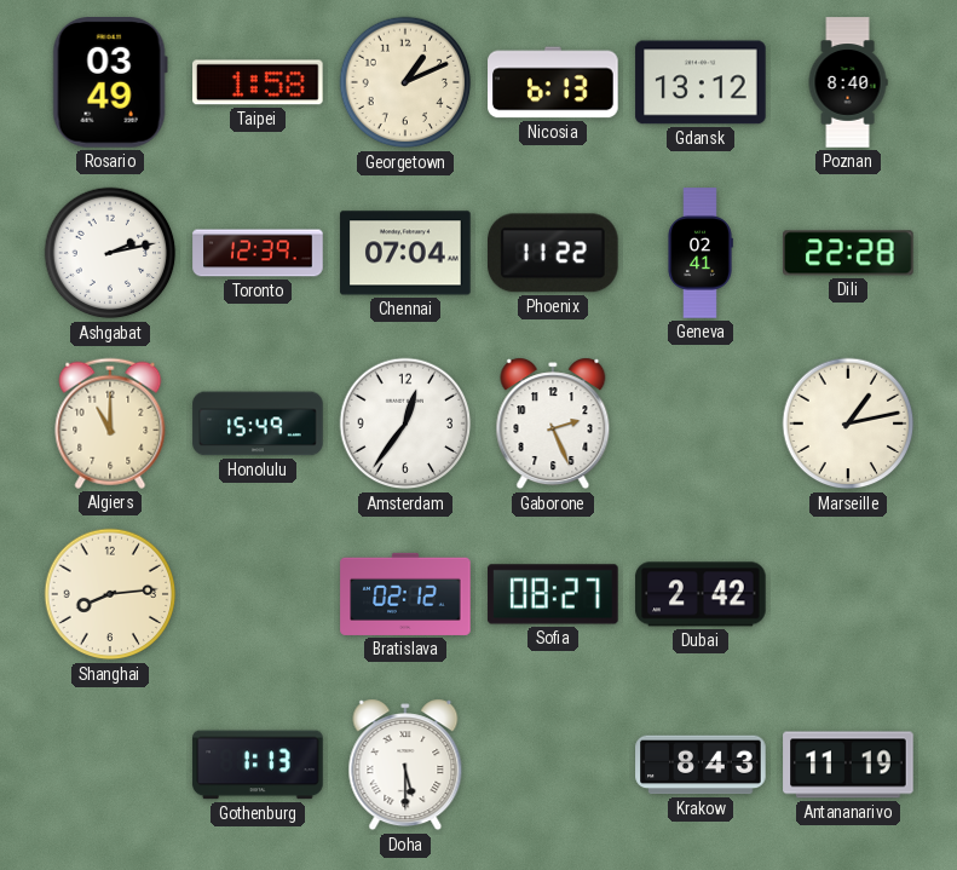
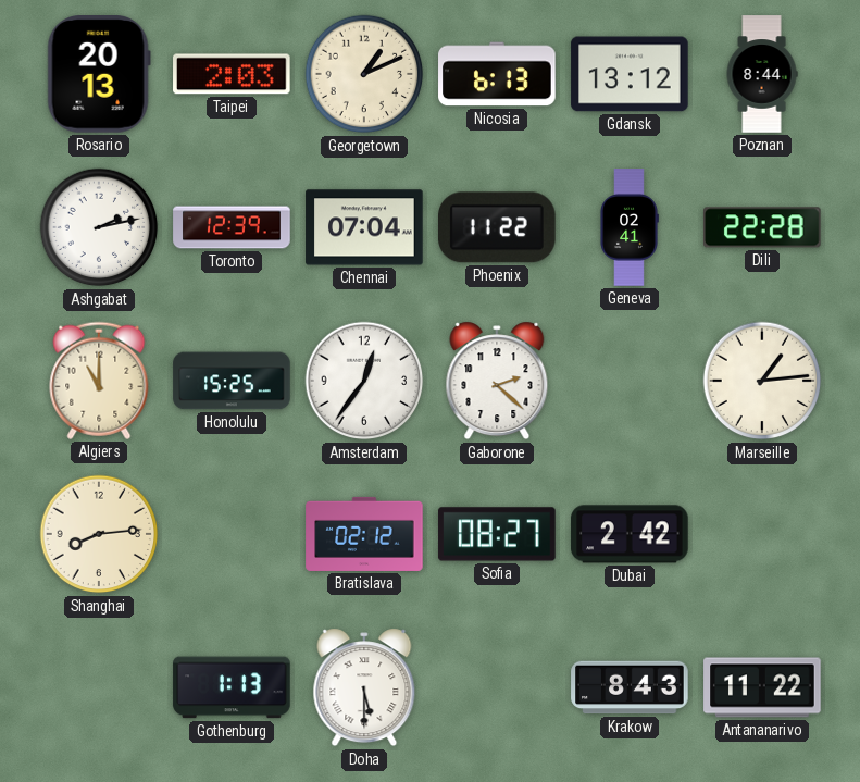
Rosario: 03:49 -> 20:13 (99, 74)
Taipei: 1:58 -> 2:03 (232, 74)
Poznan: 8:40 -> 8:44 (762, 74)
Honolulu: 15:49 -> 15:25 (232, 381)
Gaborone: 2:26 -> 2:22 (497, 381)
Marseille: 1:13 -> 1:14 (762, 381)
Antananarivo: 11:19 -> 11:22 (762, 687)
